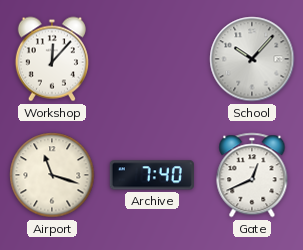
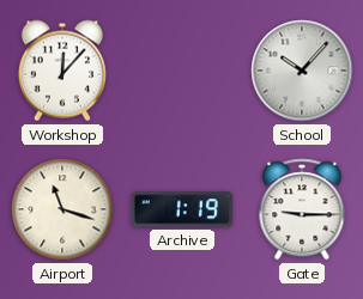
Archive: 7:40 -> 1:19 (182, 209)
Gate: 12:41 -> 9:15 (302, 209)
